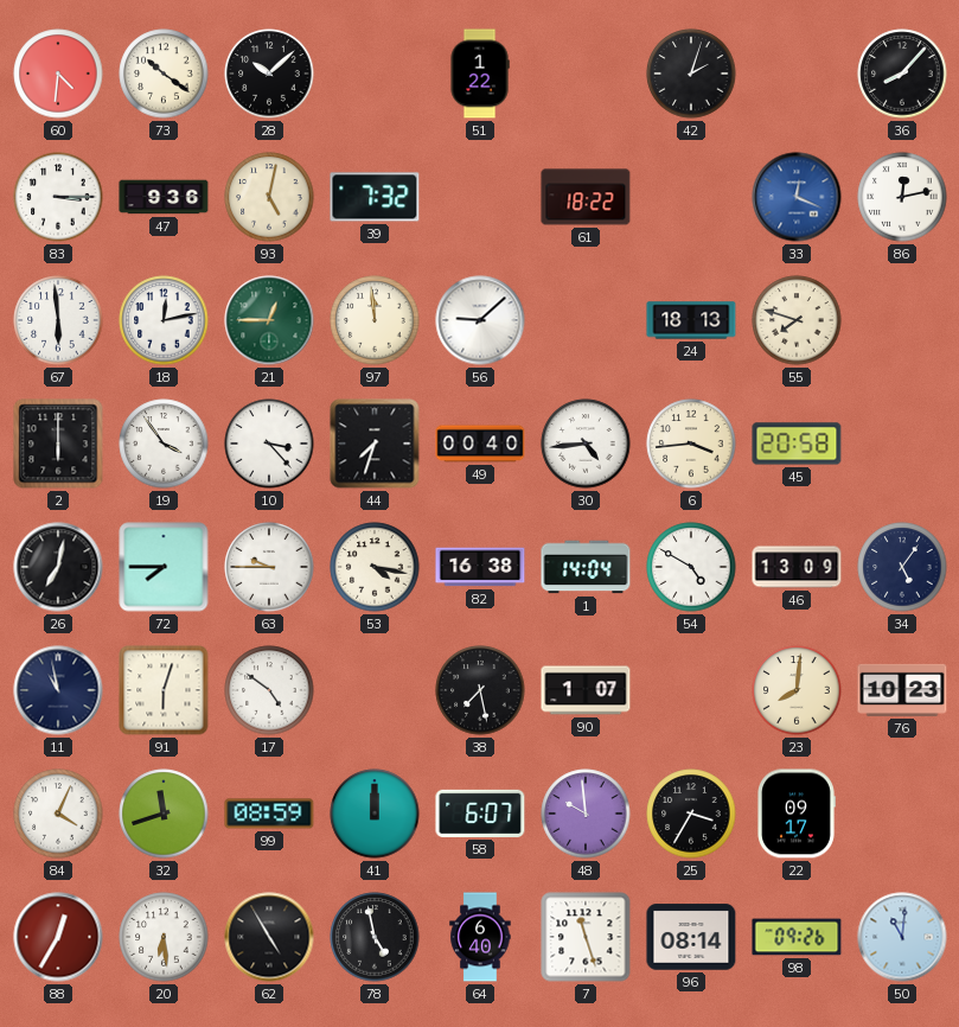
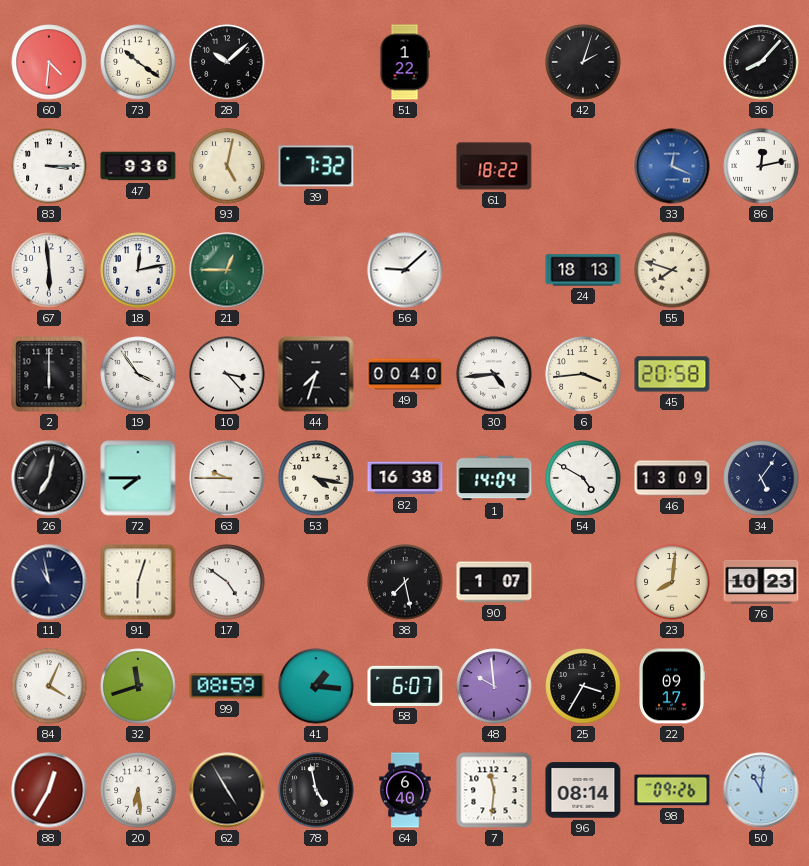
97: 11:59 -> none (375, 320)
41: 12:00 -> 1:16 (316, 686)
7: 11:27 -> 11:31 (494, 790)
